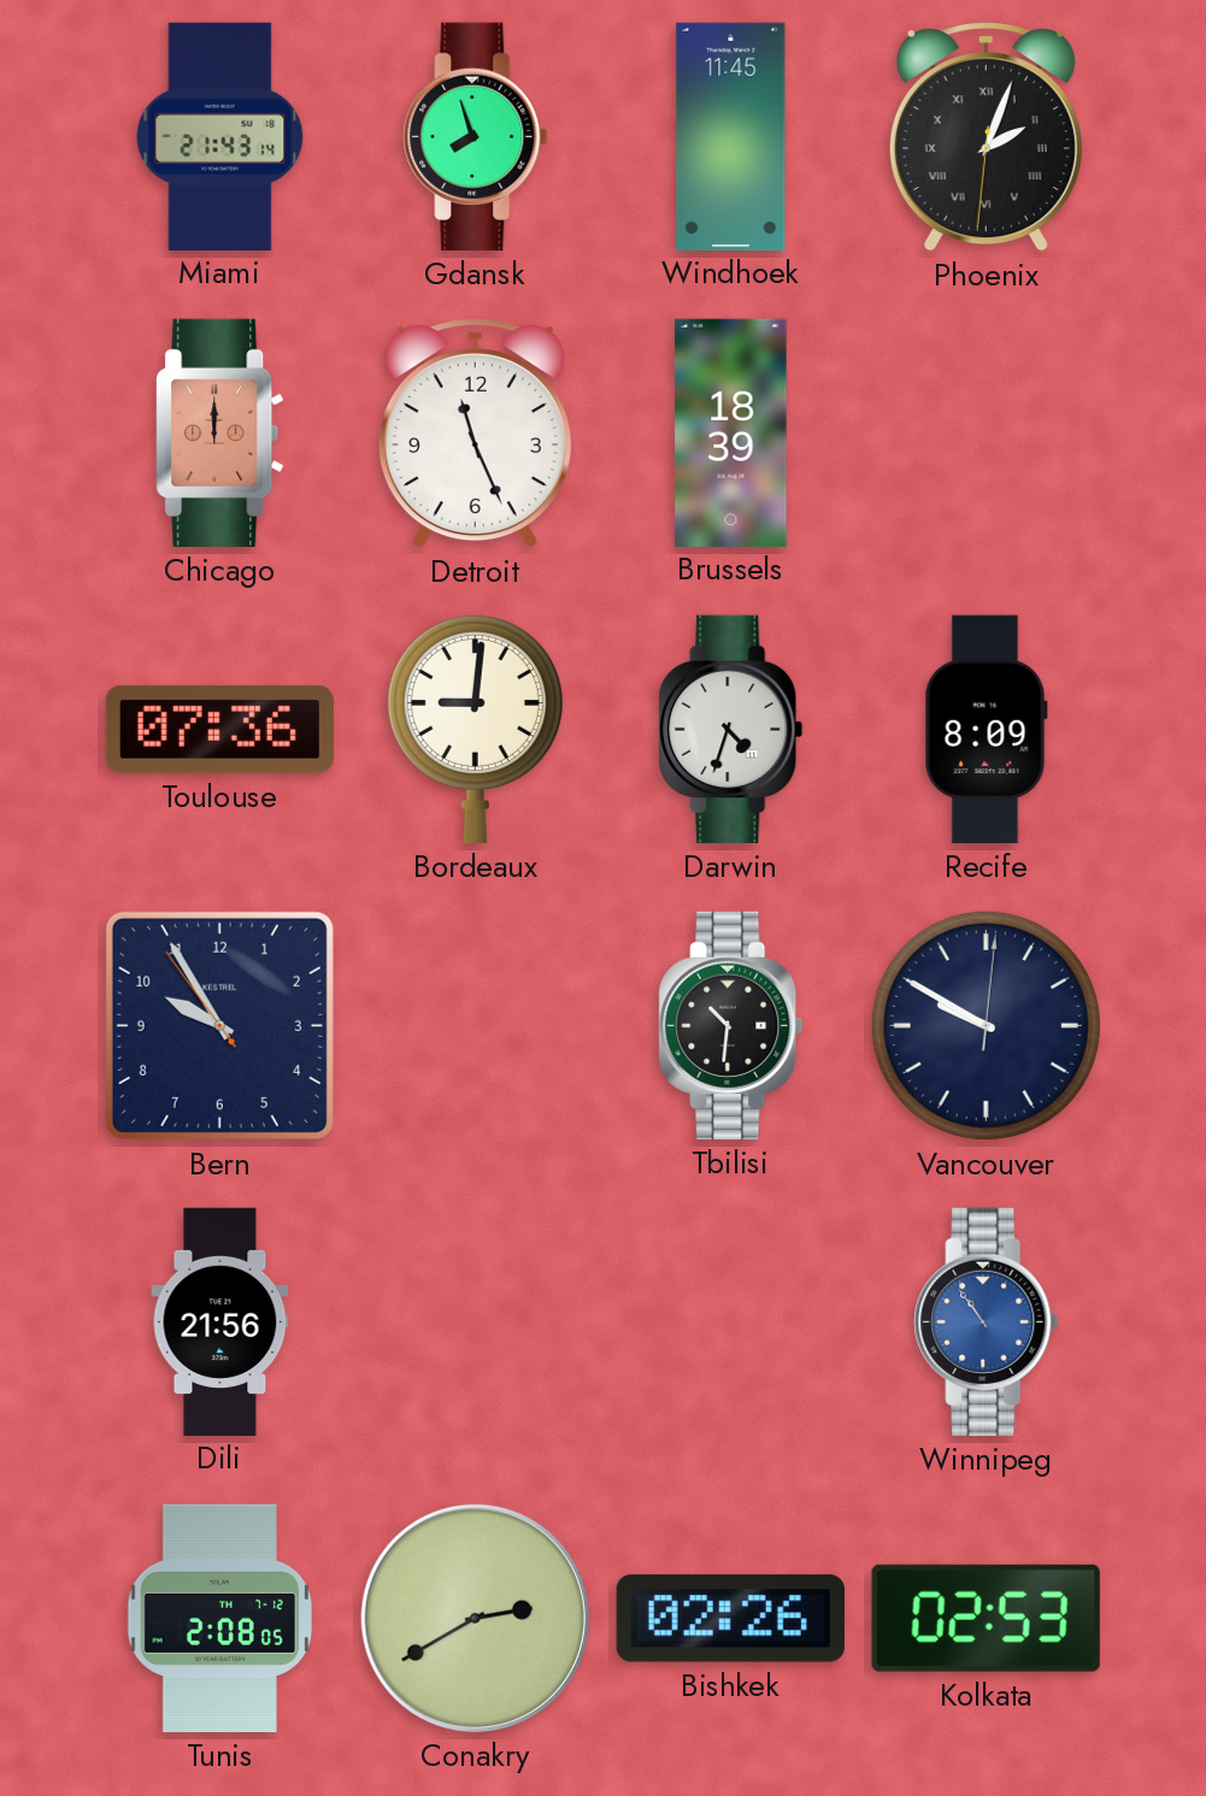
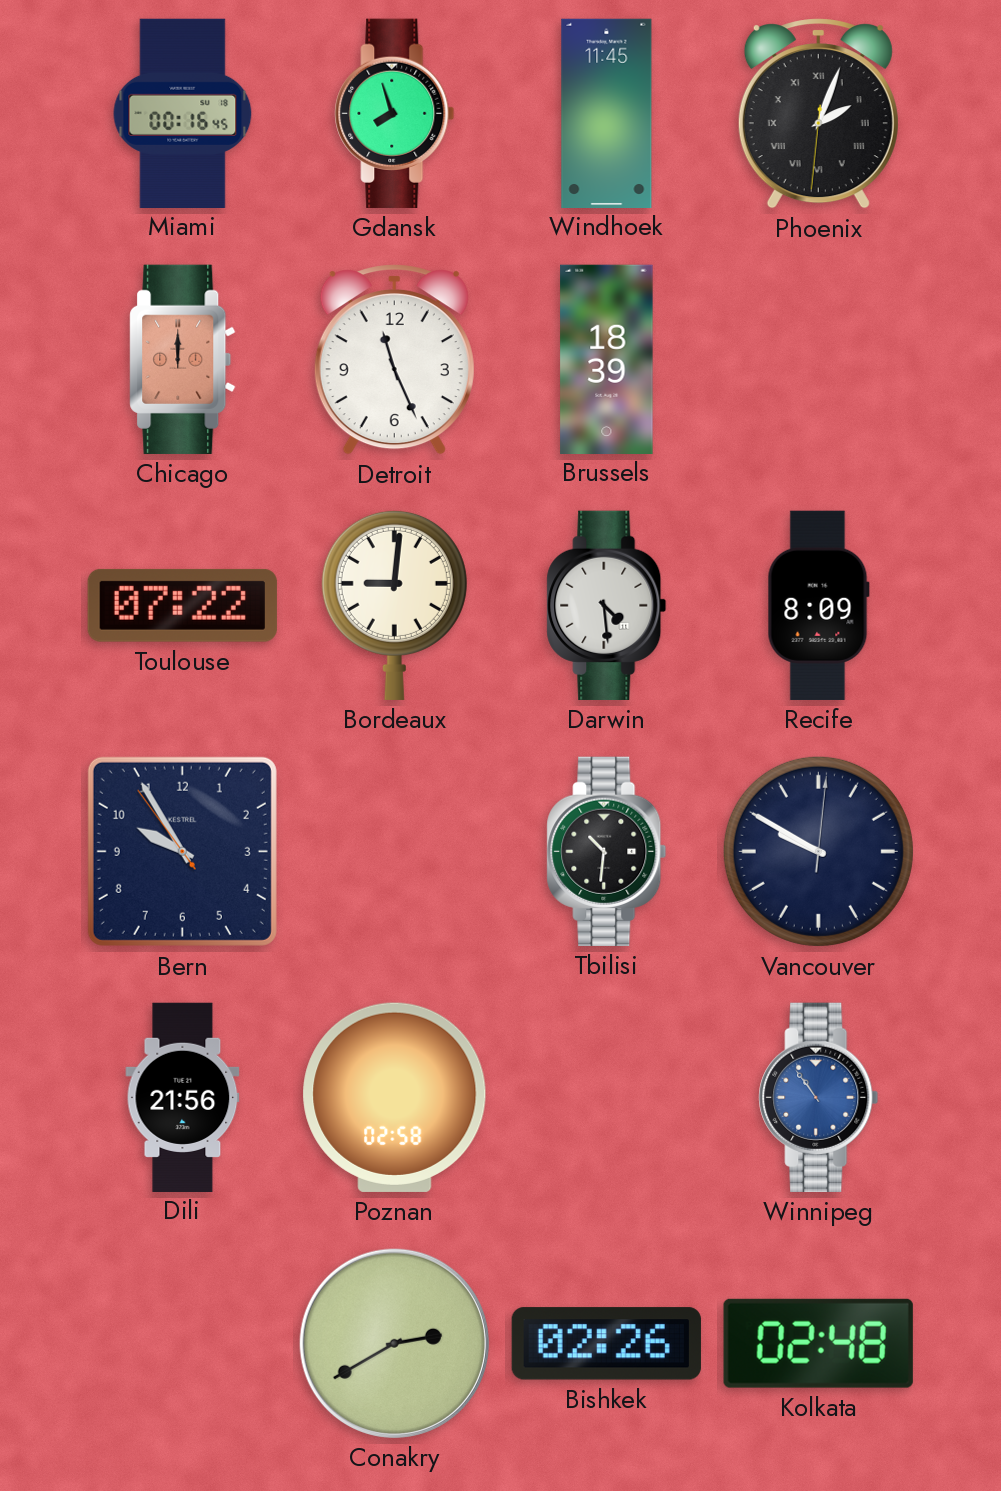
Miami: 21:43 -> 00:16 (183, 113)
Toulouse: 07:36 -> 07:22 (182, 605)
Darwin: 4:33 -> 4:29 (607, 605)
Poznan: none -> 02:58 (395, 1097)
Tunis: 2:08 -> none (220, 1618)
Kolkata: 02:53 -> 02:48 (818, 1343)
